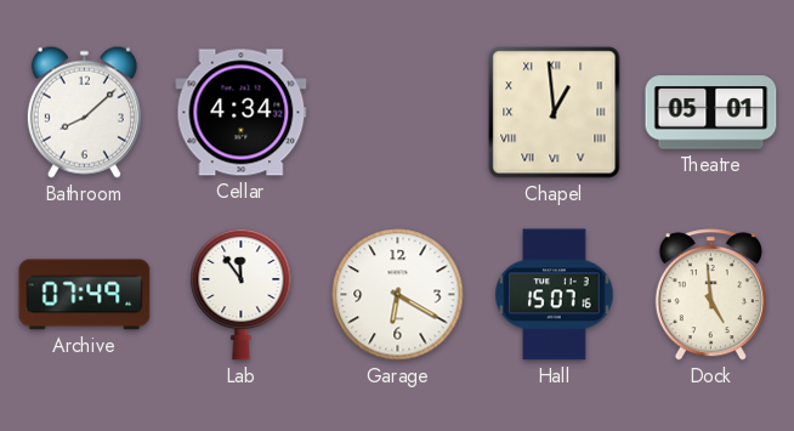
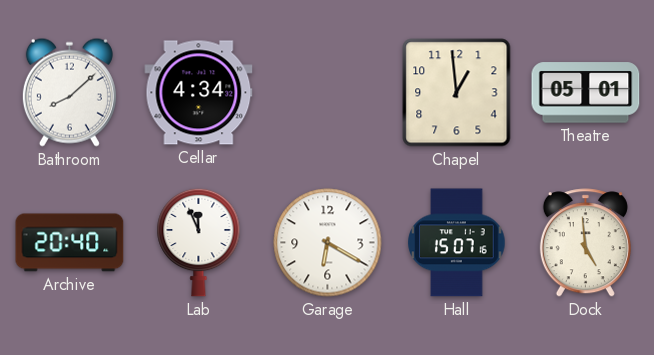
Chapel numerals: Roman -> Arabic (457, 93)
Archive: 07:49 -> 20:40 (70, 243)
Lab: 11:54 -> 11:56 (199, 242)
